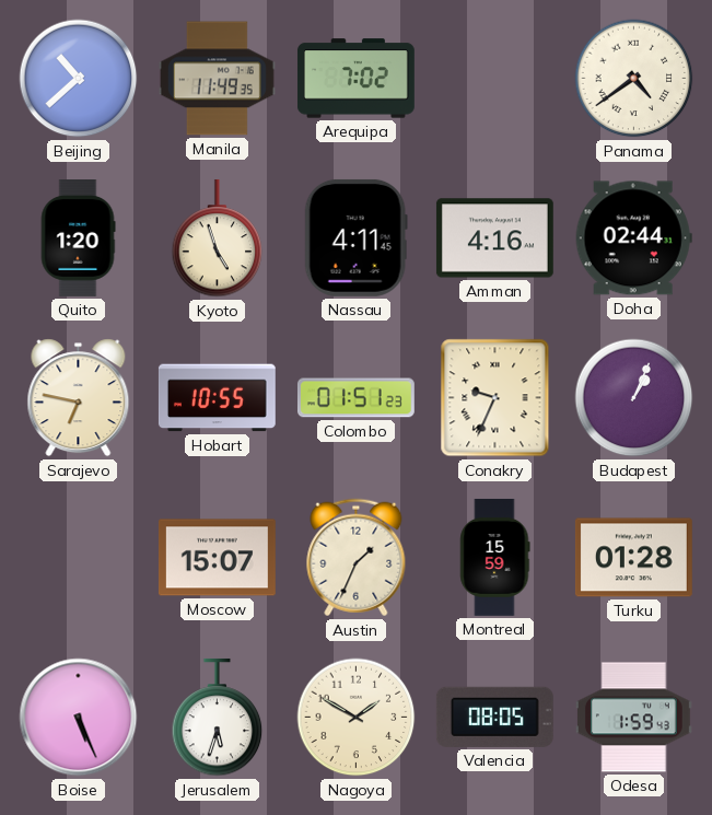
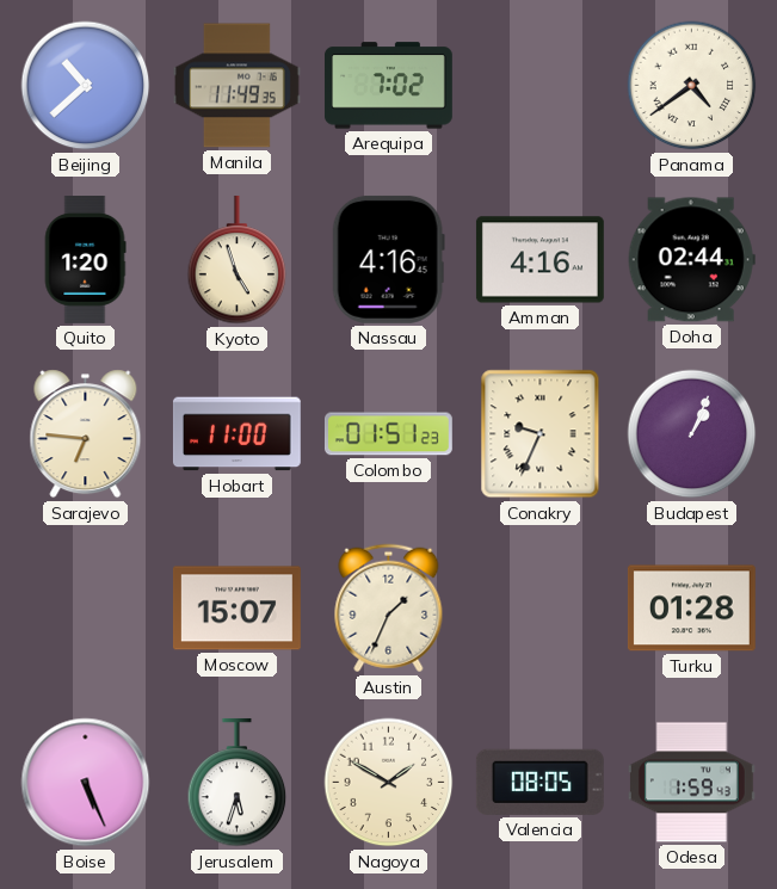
Nassau: 4:11 -> 4:16 (388, 259)
Sarajevo: 6:47 -> 6:46 (86, 434)
Hobart: 10:55 -> 11:00 (236, 434)
Montreal: 15:59 -> none (495, 557)
